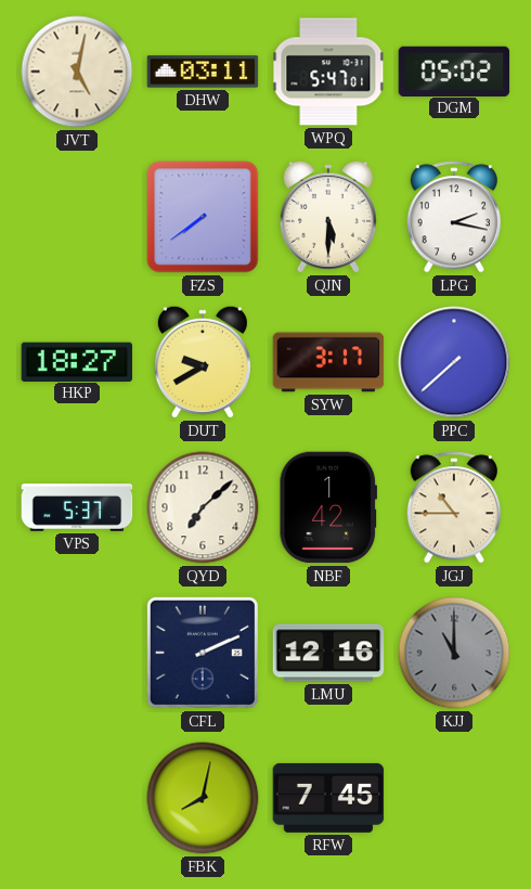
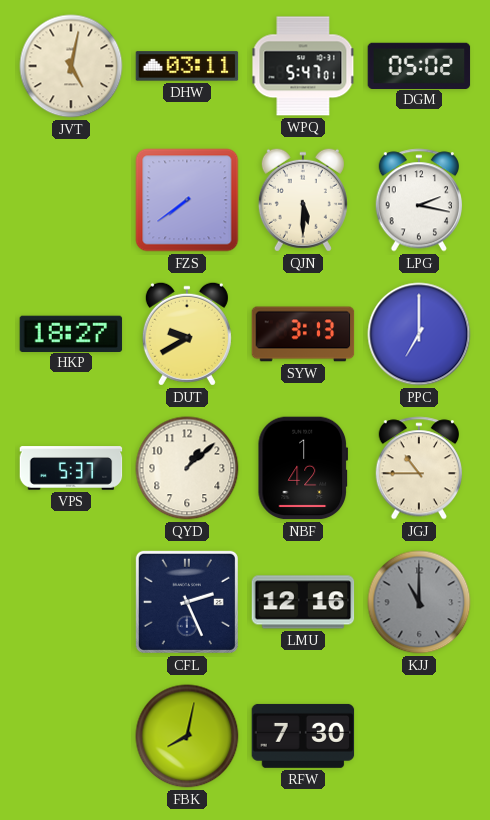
SYW: 3:17 -> 3:13 (303, 334)
PPC: 7:38 -> 7:00 (419, 334)
QYD: 7:08 -> 1:08 (187, 468)
CFL: 2:11 -> 2:26 (187, 602)
RFW: 7:45 -> 7:30 (303, 736)
